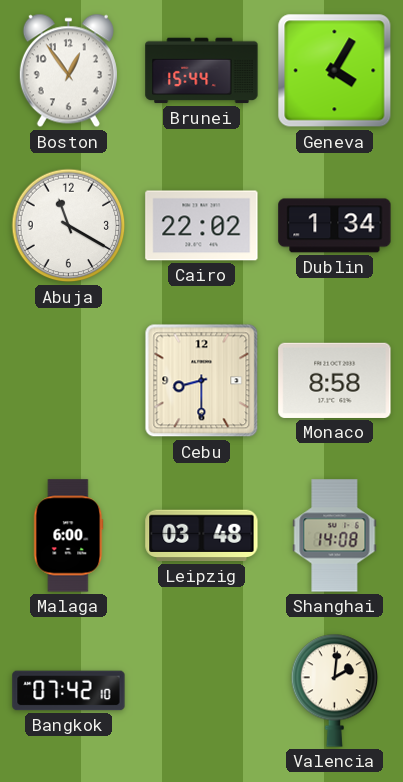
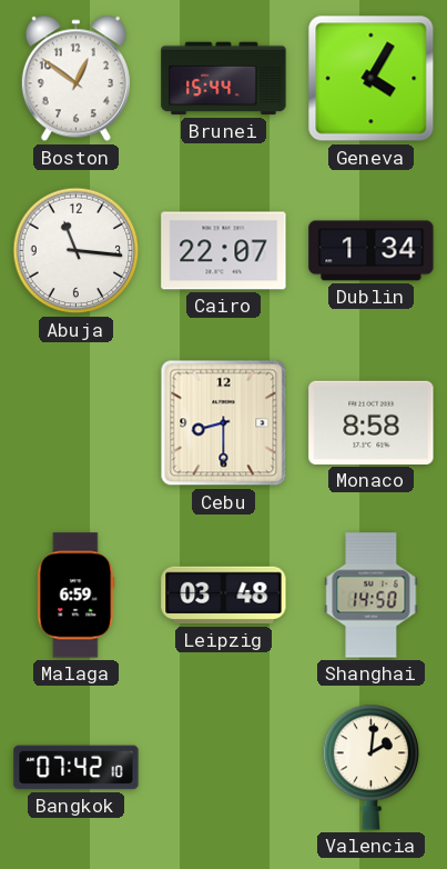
Boston: 12:54 -> 12:51 (75, 79)
Abuja: 11:20 -> 11:16 (77, 251)
Cairo: 22:02 -> 22:07 (224, 251)
Malaga: 6:00 -> 6:59 (77, 596)
Shanghai: 14:08 -> 14:50 (372, 596)
